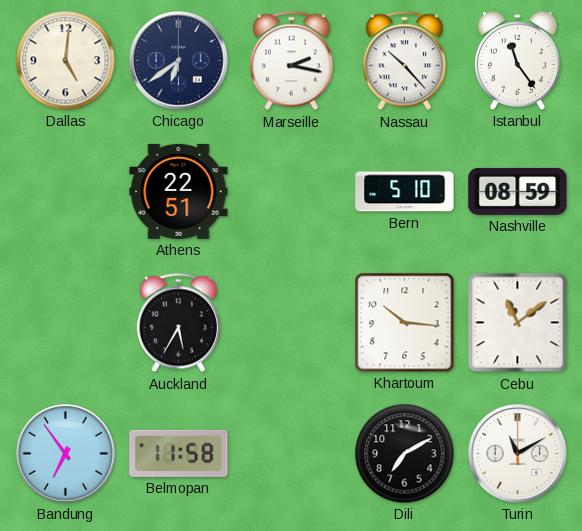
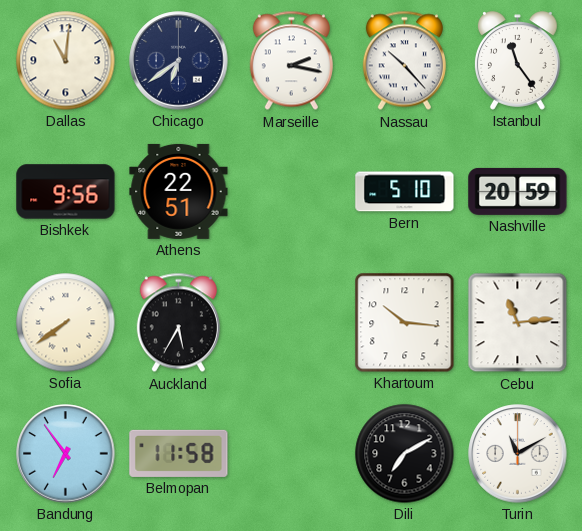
Dallas: 5:01 -> 11:01 (66, 61)
Bishkek: none -> 9:56 (66, 192)
Nashville: 08:59 -> 20:59 (518, 191)
Sofia: none -> 7:39 (66, 323)
Cebu: 11:09 -> 11:14 (518, 323)
